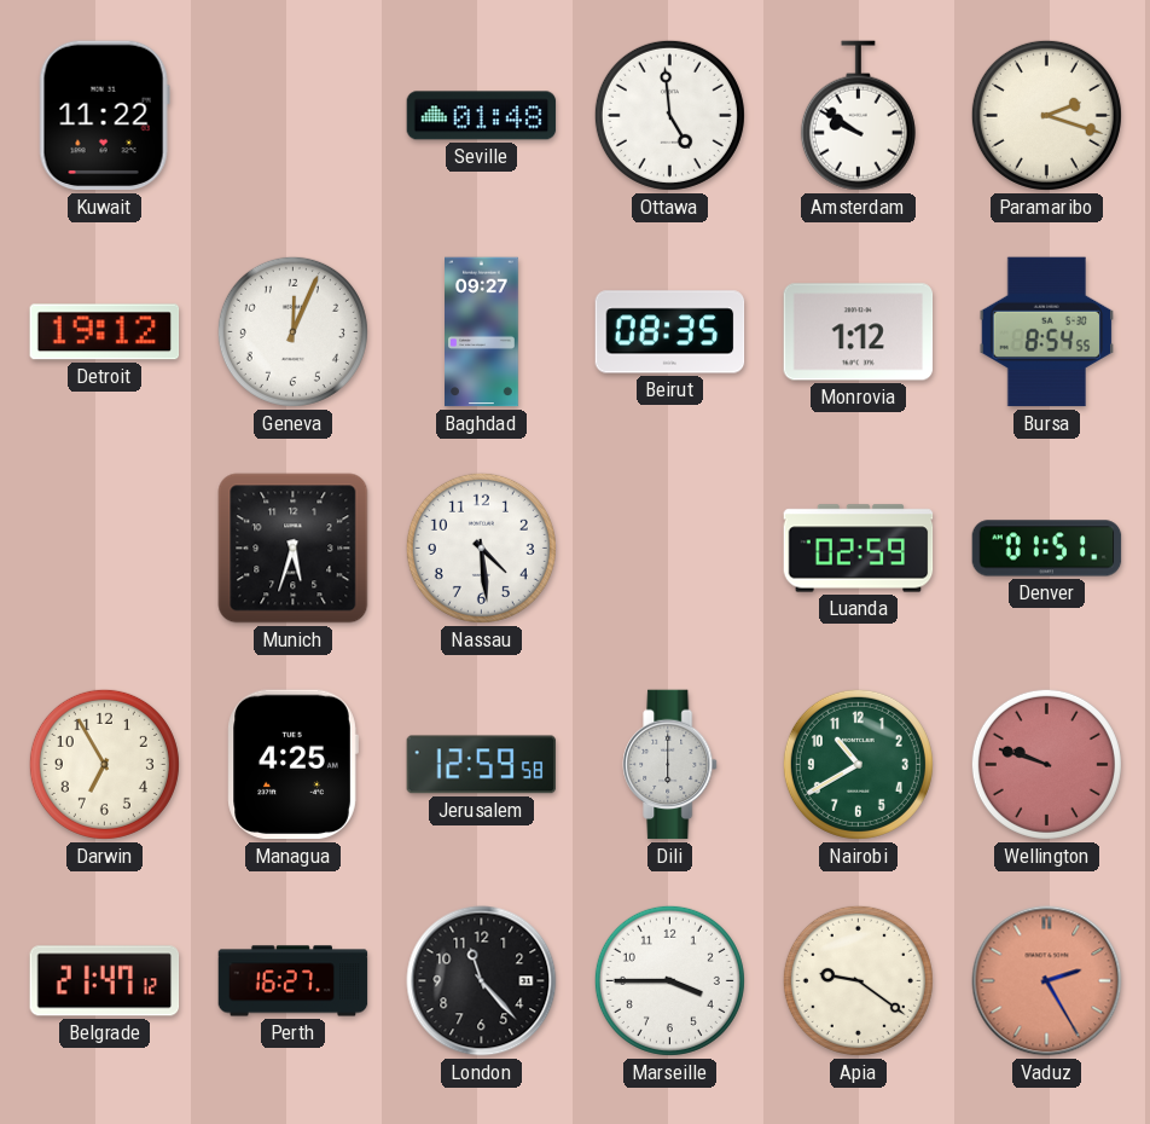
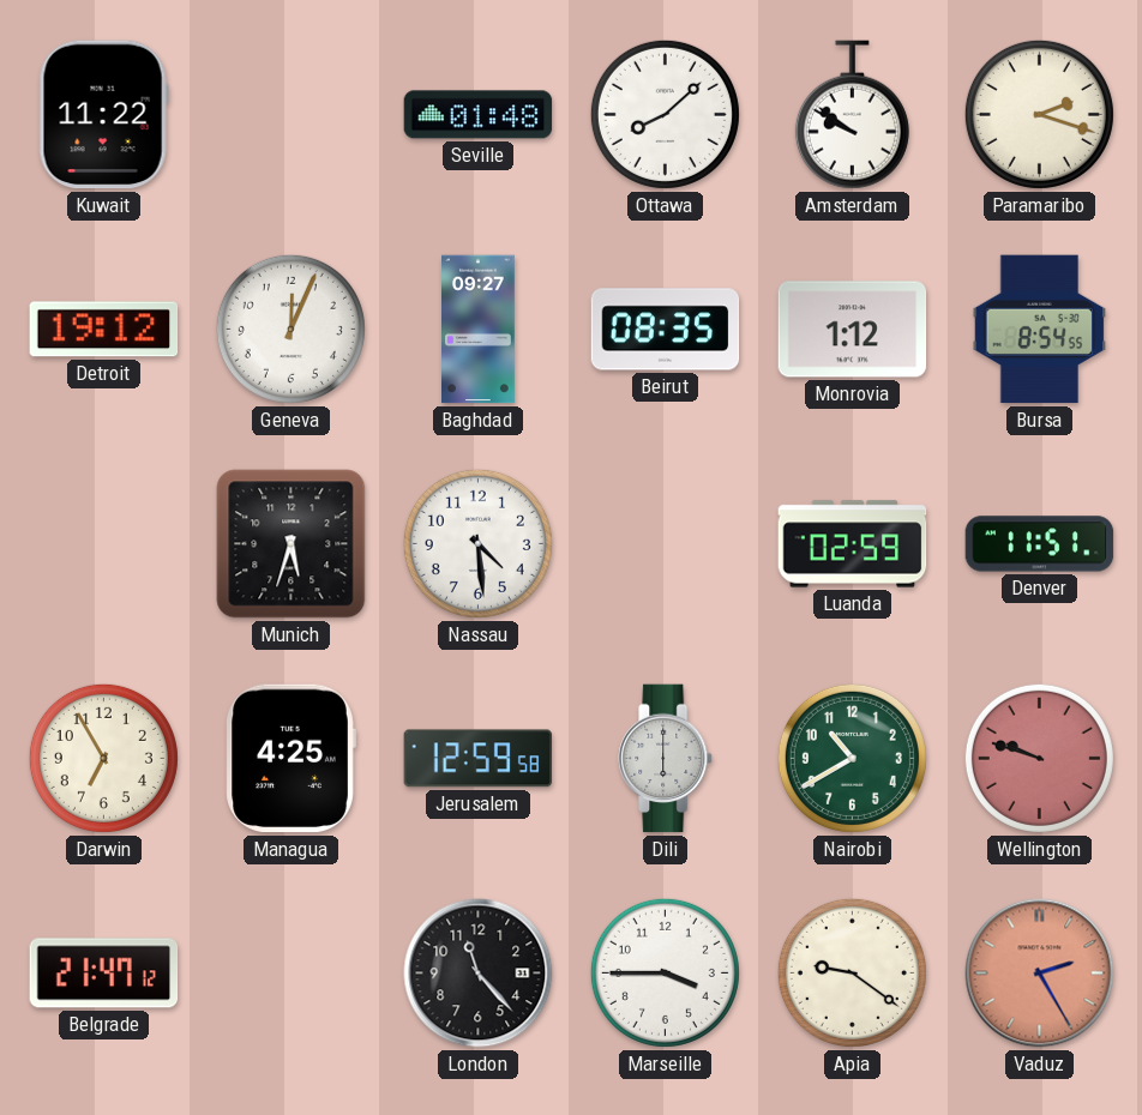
Ottawa: 4:59 -> 8:08 (665, 114)
Denver: 01:51 -> 11:51 (1040, 544)
Perth: 16:27 -> none (294, 981)
